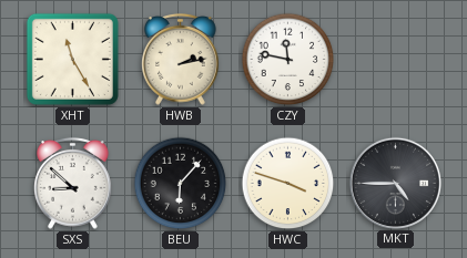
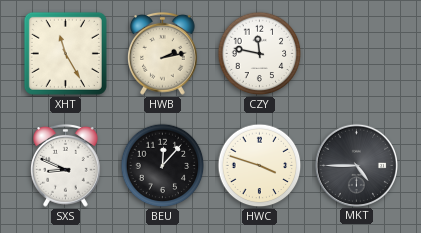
SXS: 8:52 -> 8:49 (66, 165)
BEU: 6:07 -> 12:07 (163, 166)
